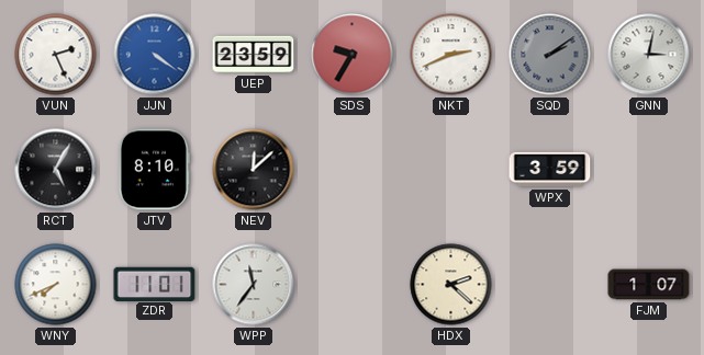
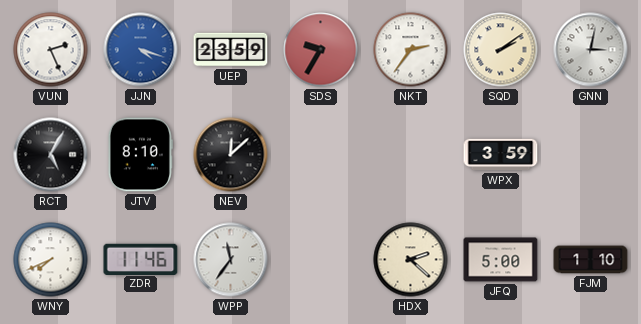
JJN: 4:21 -> 4:18 (141, 50)
NKT: 2:41 -> 2:36 (411, 50)
SQD dial: grey -> cream (501, 50)
ZDR: 11:01 -> 11:46 (141, 259)
JFQ: none -> 5:00 (501, 260)
FJM: 1:07 -> 1:10 (591, 260)
